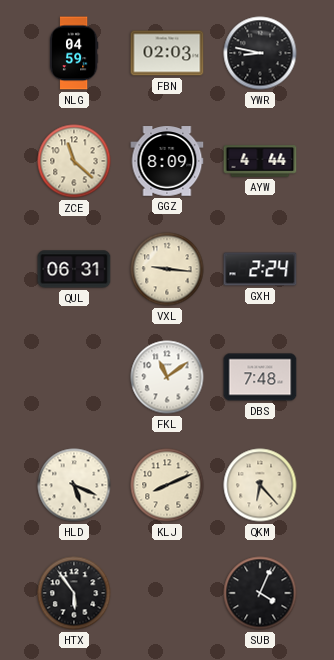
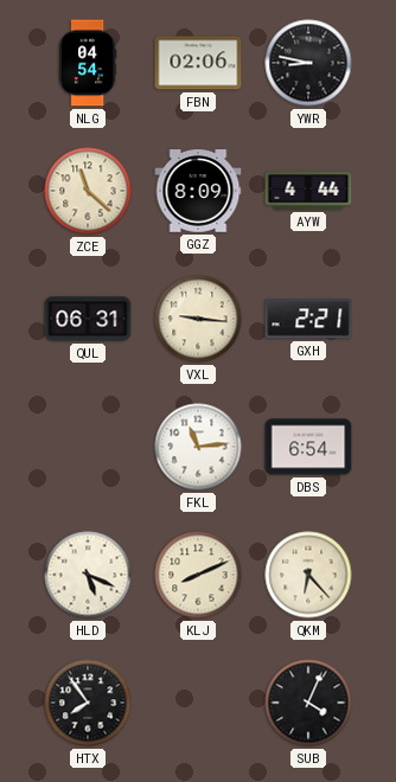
NLG: 04:59 -> 04:54 (88, 63)
FBN: 02:03 -> 02:06 (198, 63)
GXH: 2:24 -> 2:21 (308, 319)
FKL: 11:09 -> 11:14 (198, 447)
DBS: 7:48 -> 6:54 (308, 447)
HTX: 5:54 -> 7:54 (88, 703)
